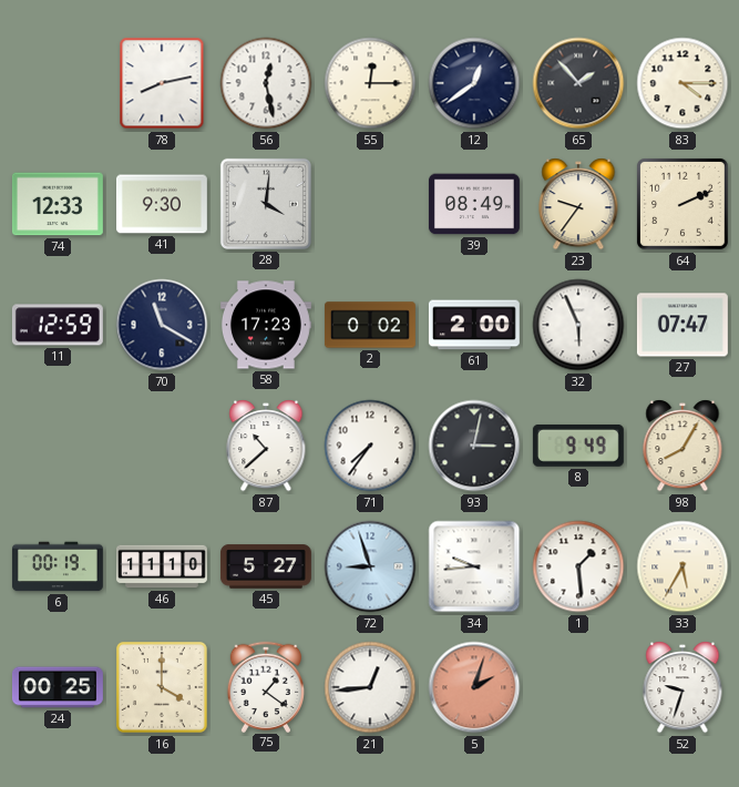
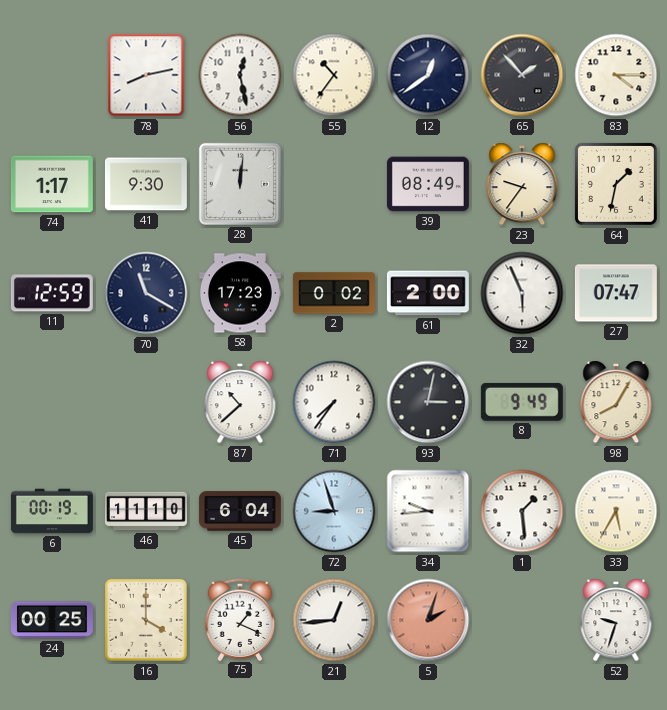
55: 12:15 -> 10:36 (334, 75)
74: 12:33 -> 1:17 (52, 184)
28: 4:01 -> 12:01 (240, 184)
64: 2:11 -> 1:32 (616, 184)
45: 5:27 -> 6:04 (240, 511)
75: 1:21 -> 1:19 (239, 619)
